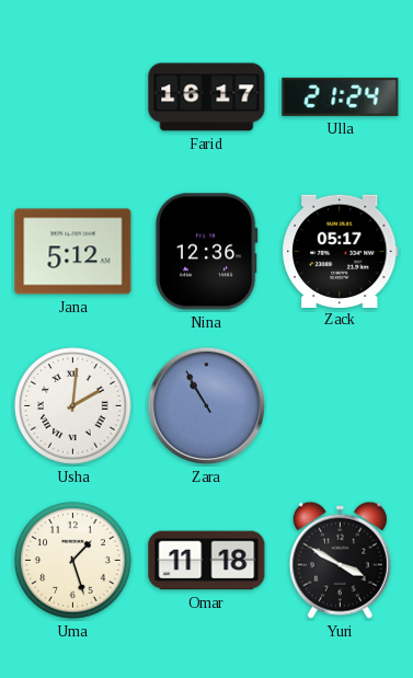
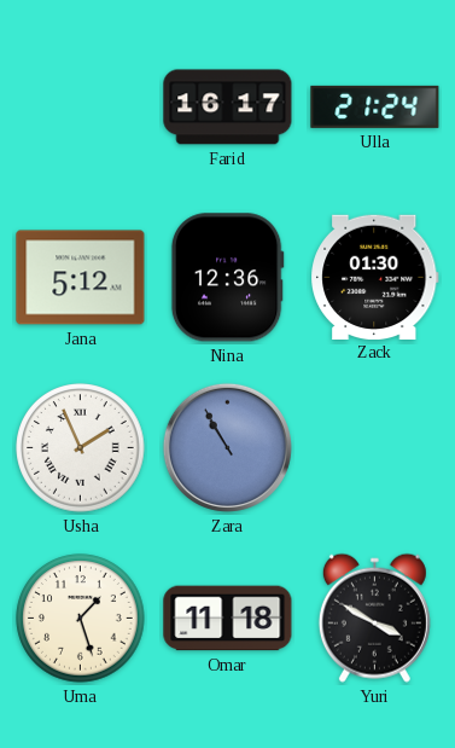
Zack: 05:17 -> 01:30 (375, 277)
Usha: 2:01 -> 1:56 (81, 448)
